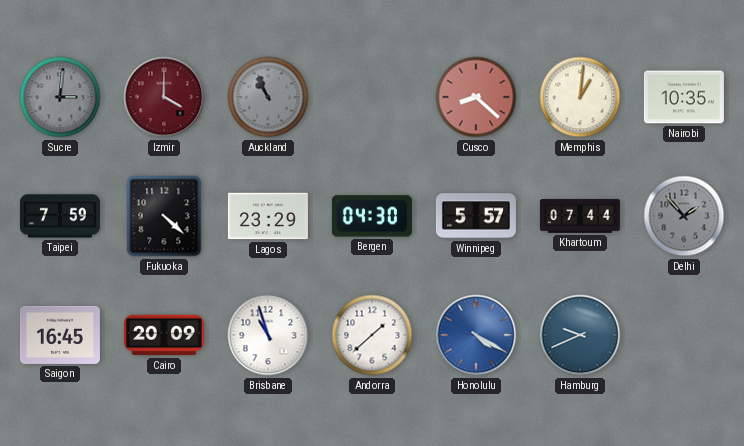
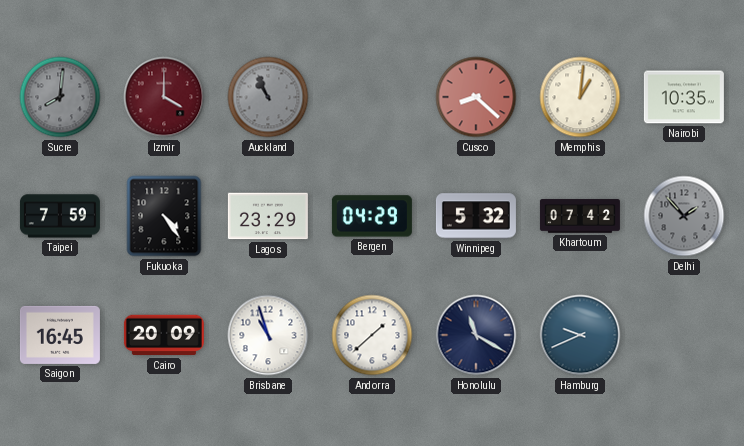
Sucre: 3:01 -> 8:01 (60, 97)
Fukuoka: 4:22 -> 4:24 (164, 216)
Bergen: 04:30 -> 04:29 (372, 216)
Winnipeg: 5:57 -> 5:32 (476, 216)
Khartoum: 07:44 -> 07:42 (580, 216)
Honolulu: 4:20 -> 11:20 (476, 335)
Honolulu dial: blue -> navy (476, 335)
